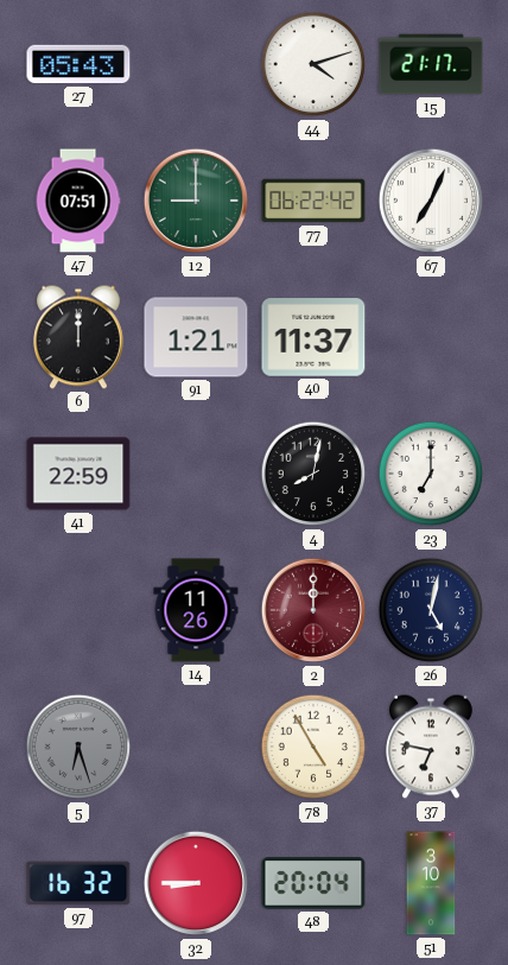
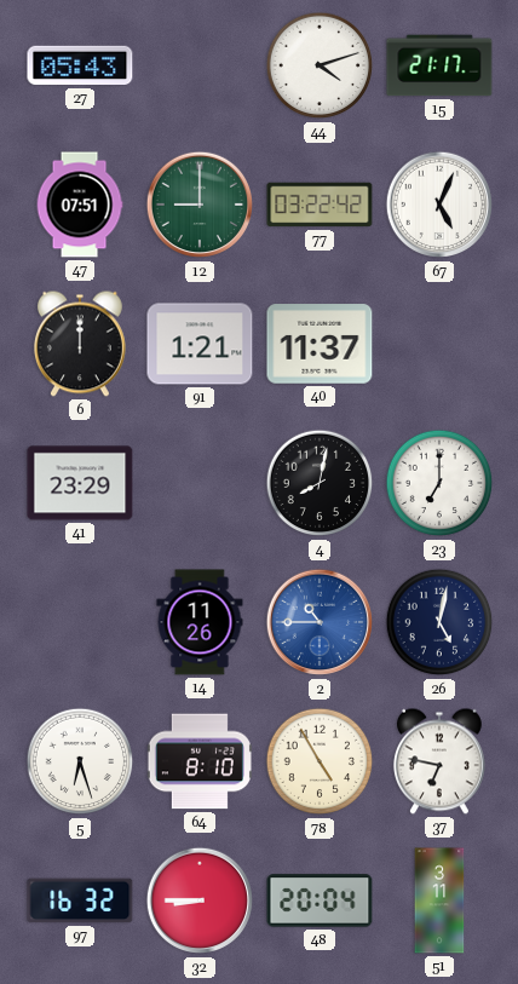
77: 06:22 -> 03:22 (320, 205)
67: 7:04 -> 5:04 (439, 205)
41: 22:59 -> 23:29 (80, 483)
2: 12:00 -> 10:45 (320, 622)
2 dial: burgundy -> blue (320, 622)
5 dial: grey -> white (80, 761)
64: none -> 8:10 (200, 761)
51: 3:10 -> 3:11 (439, 900)
